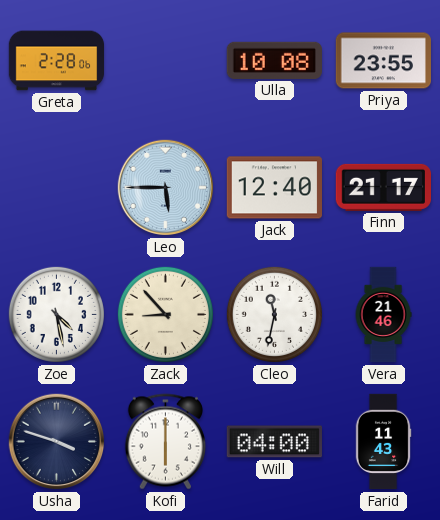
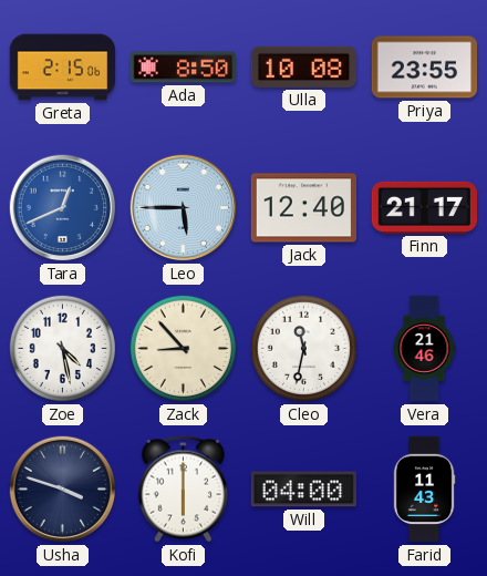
Greta: 2:28 -> 2:15 (63, 68)
Ada: none -> 8:50 (183, 68)
Tara: none -> 12:41 (63, 208)
